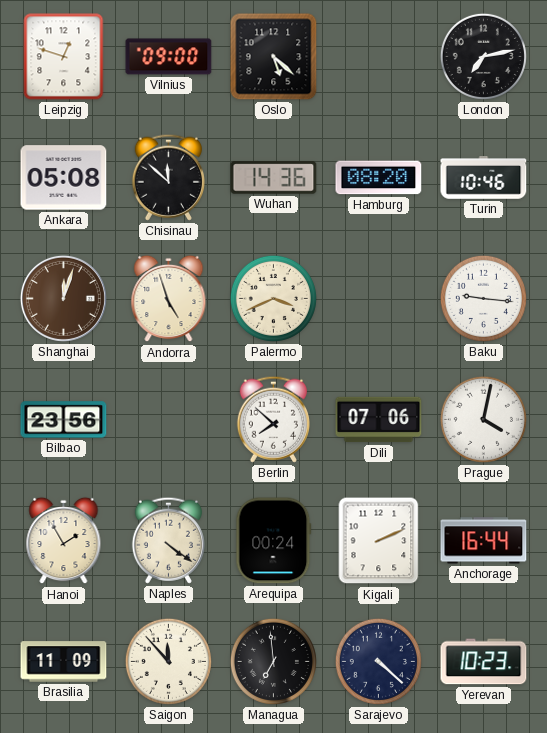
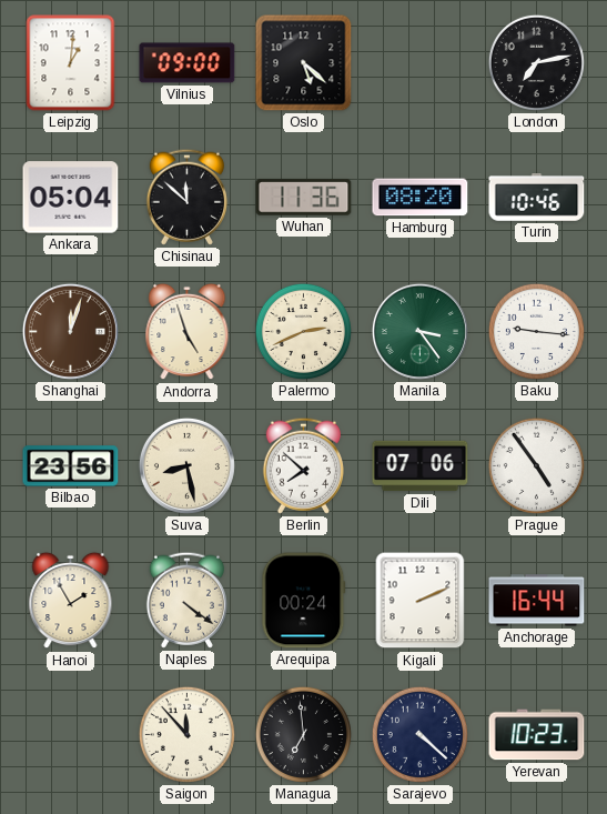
Leipzig: 12:48 -> 1:01 (71, 63)
Ankara: 05:08 -> 05:04 (71, 198)
Wuhan: 14:36 -> 11:36 (304, 198)
Palermo: 3:41 -> 2:41 (303, 331)
Manila: none -> 3:24 (419, 331)
Suva: none -> 8:28 (186, 465)
Prague: 4:02 -> 4:54 (536, 465)
Brasilia: 11:09 -> none (64, 662)
